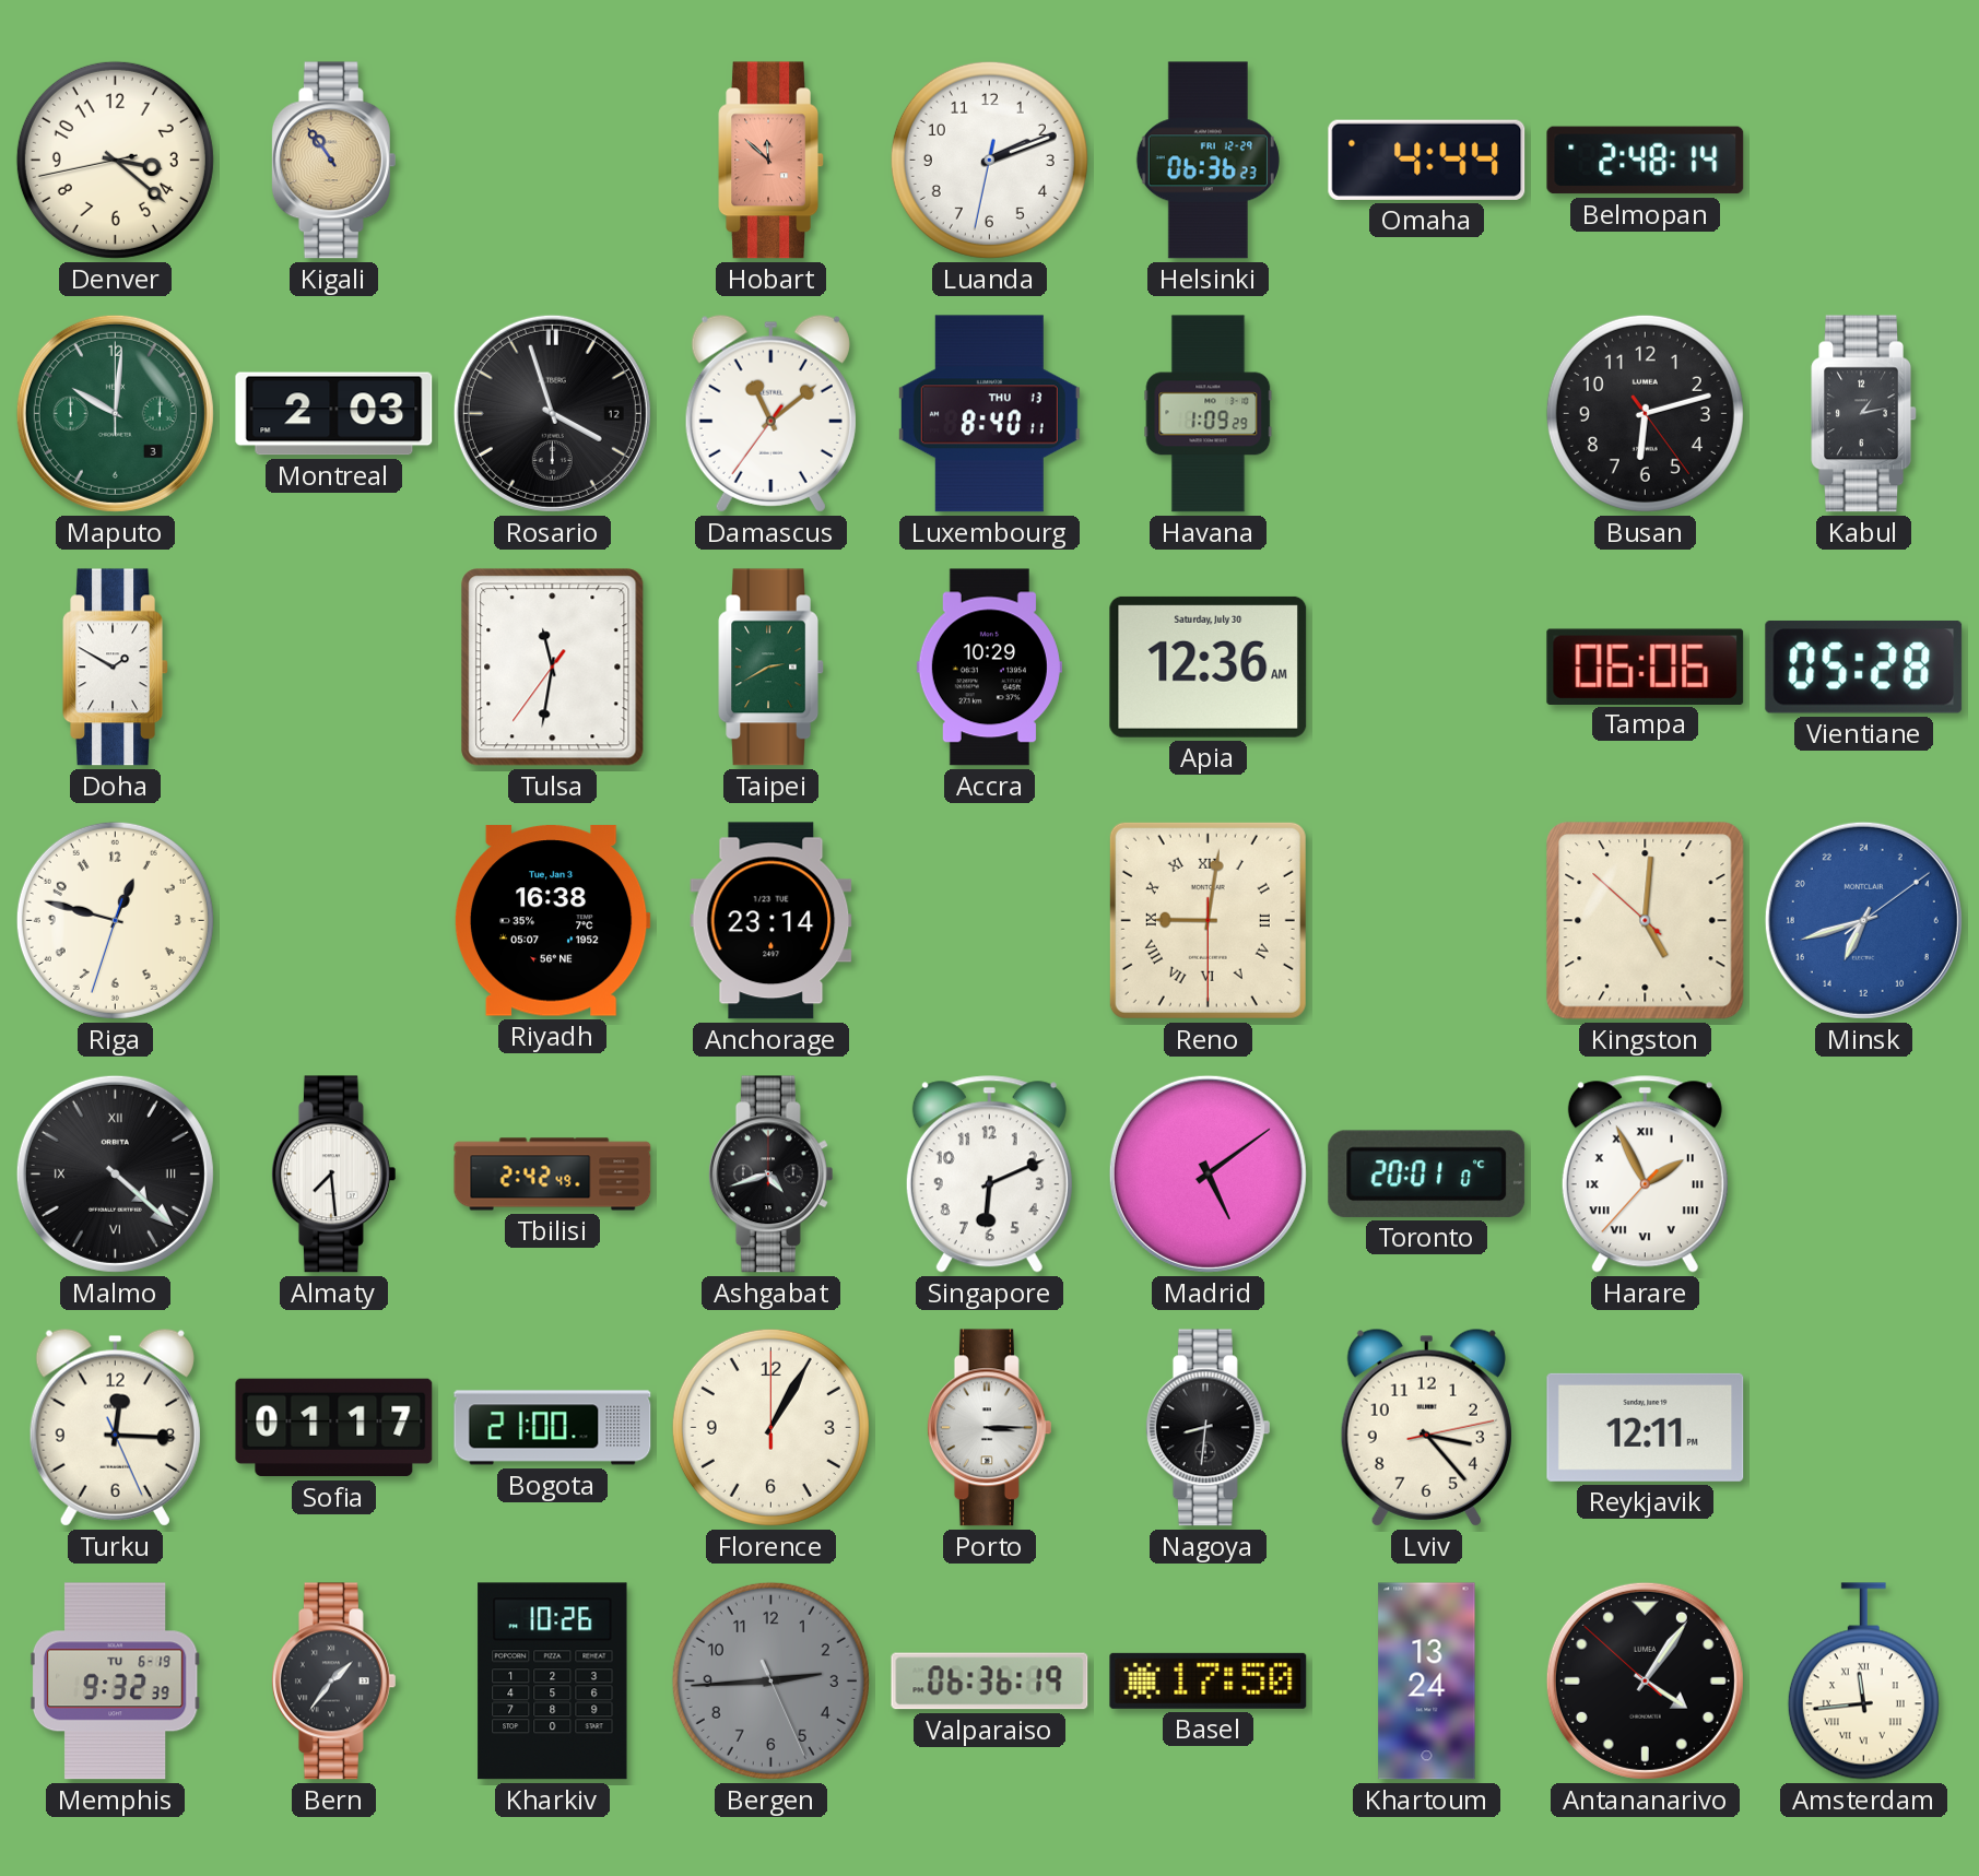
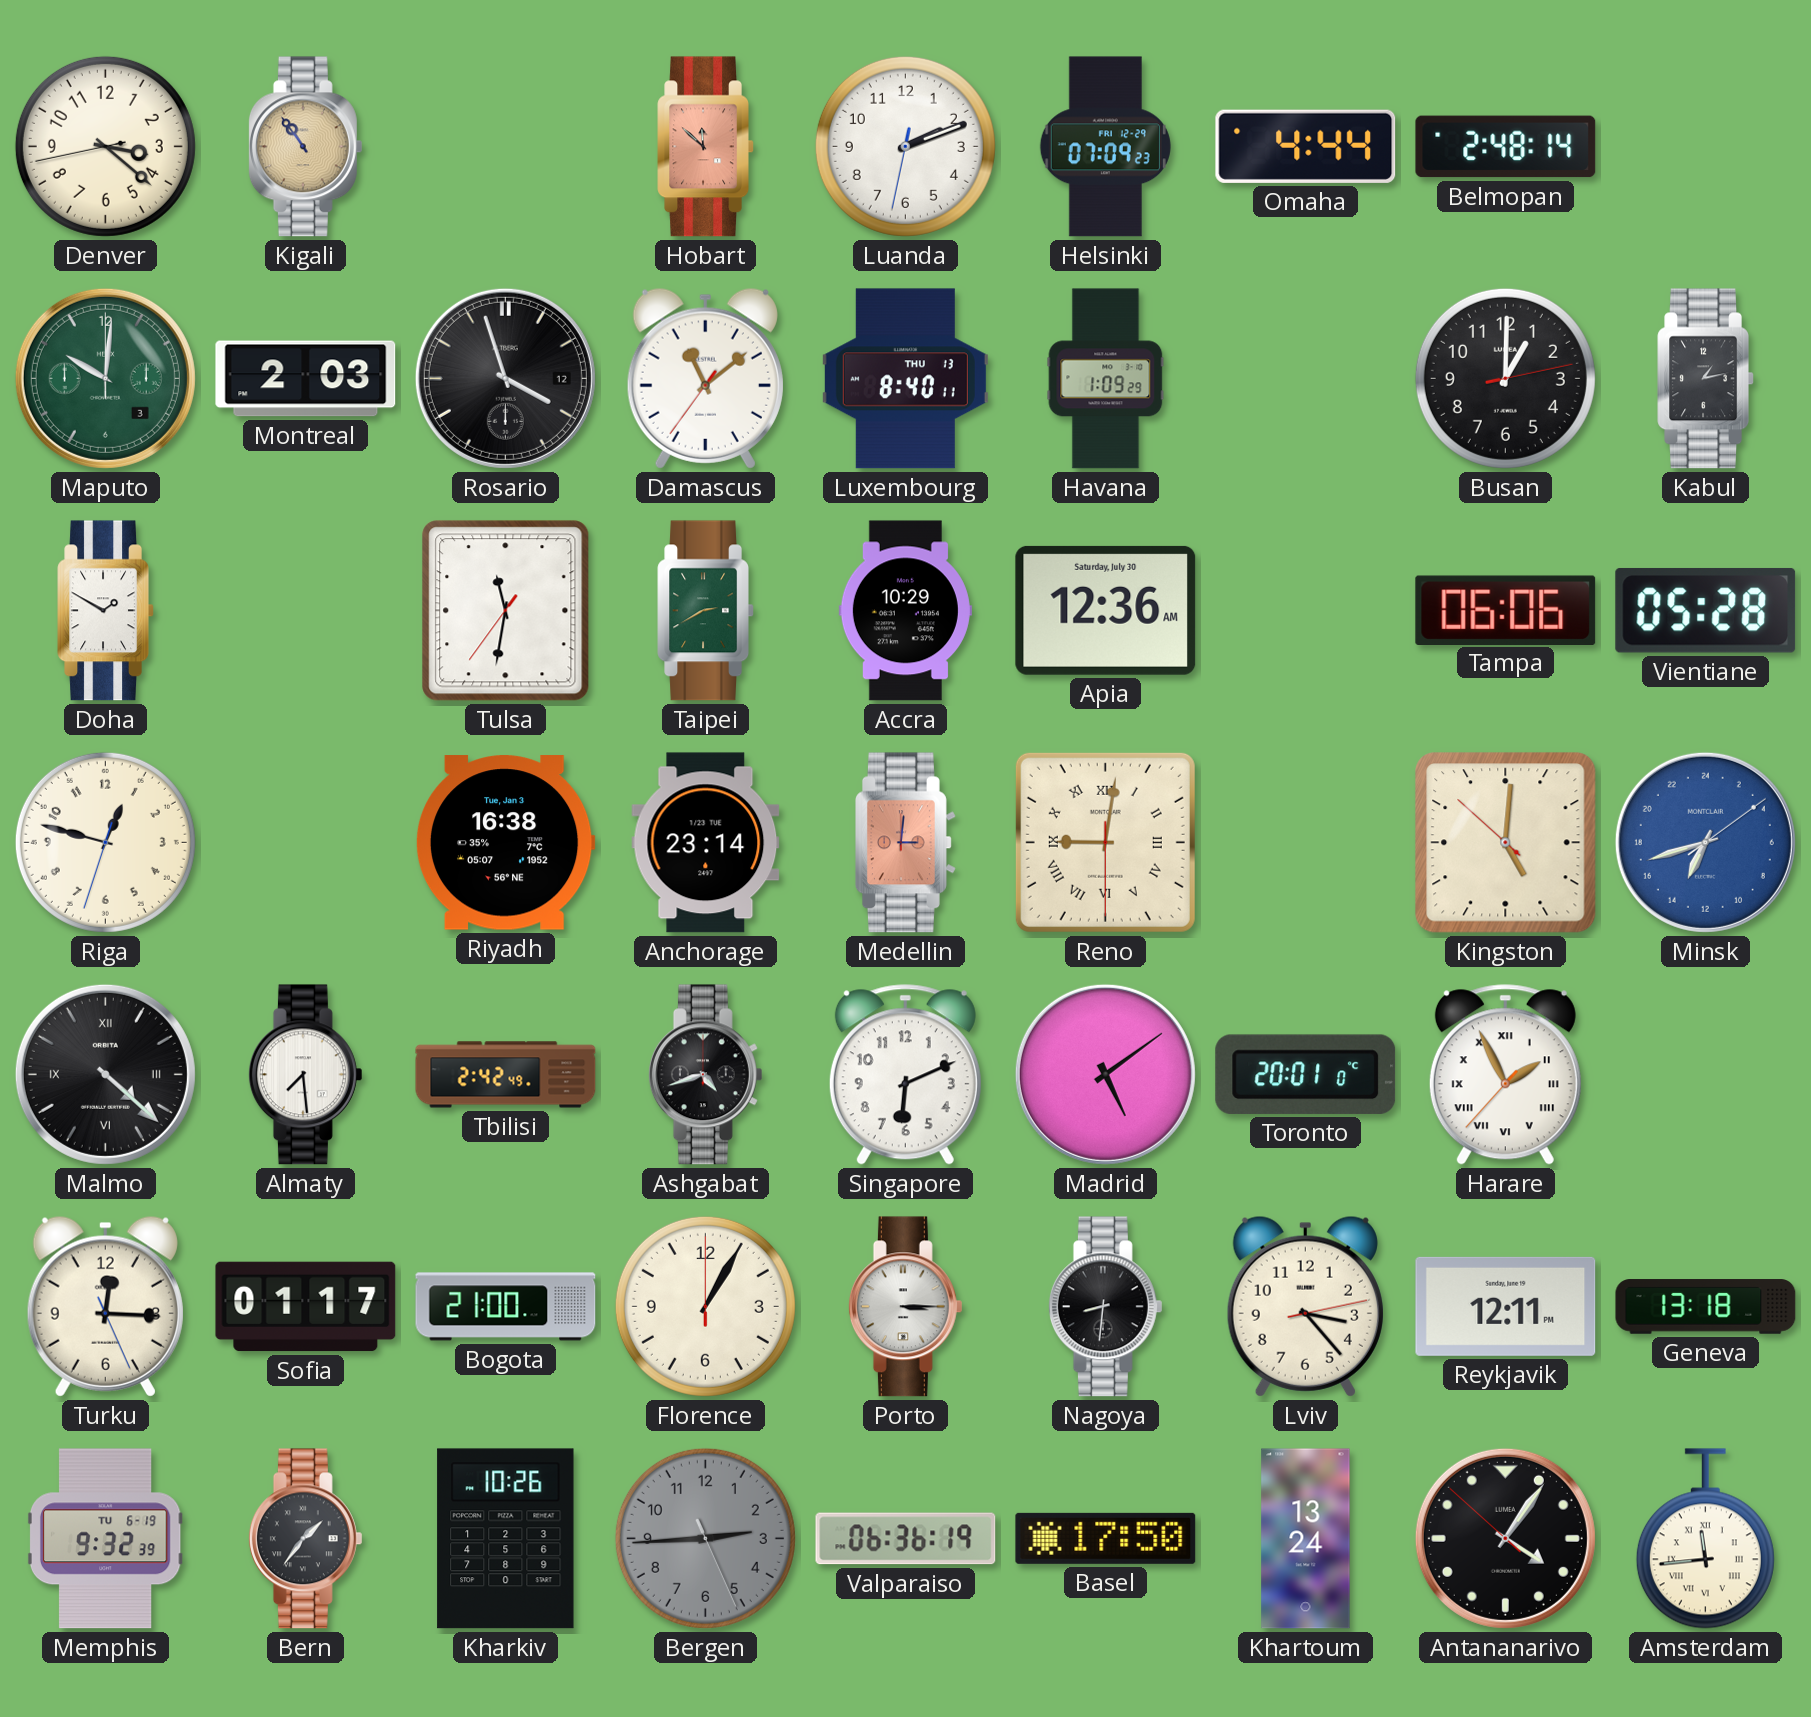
Helsinki: 06:36 -> 07:09 (1105, 147)
Busan: 6:12 -> 1:00 (1505, 378)
Medellin: none -> 3:01 (906, 843)
Geneva: none -> 13:18 (1706, 1307)
